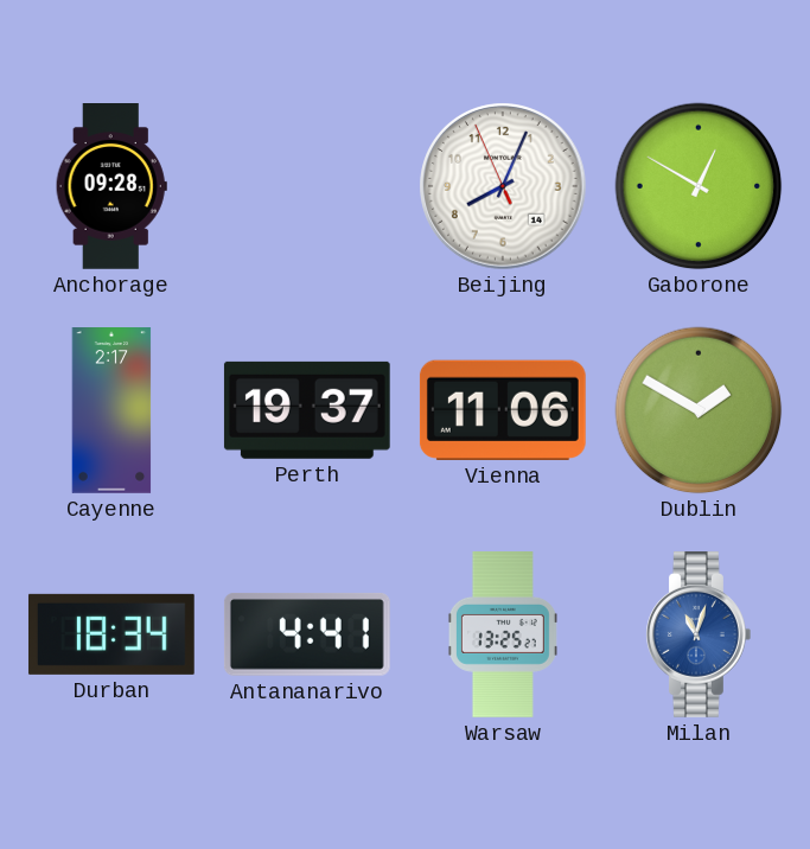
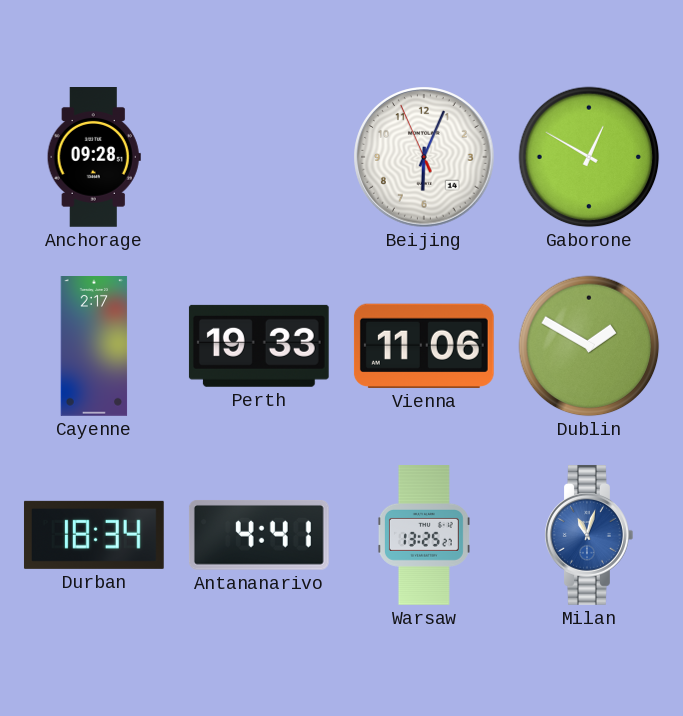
Beijing: 8:03 -> 6:03 (424, 157)
Perth: 19:37 -> 19:33 (259, 346)
